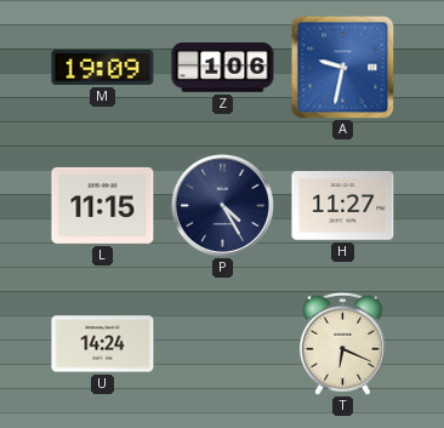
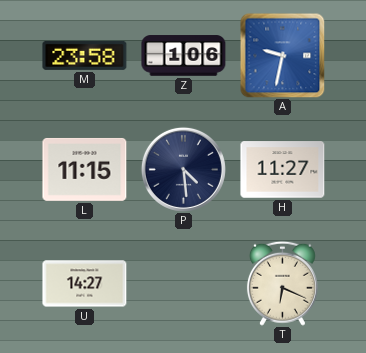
M: 19:09 -> 23:58 (85, 55)
P: 4:25 -> 4:29 (183, 169)
U: 14:24 -> 14:27 (85, 284)
